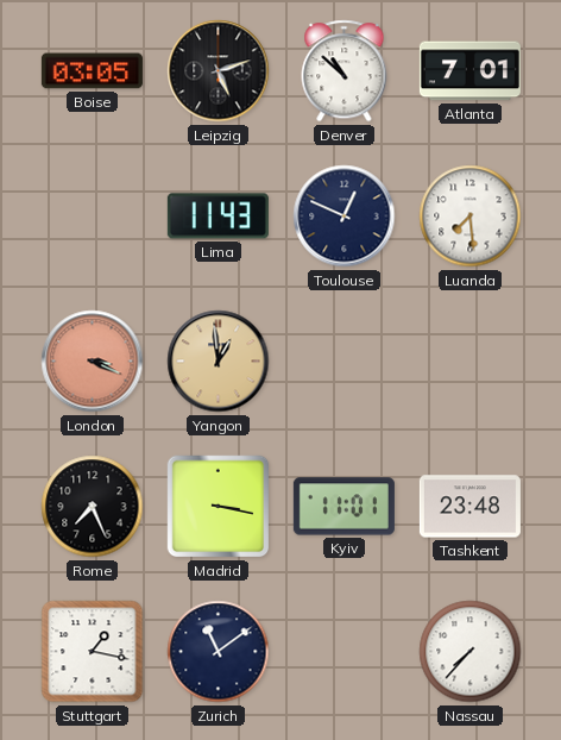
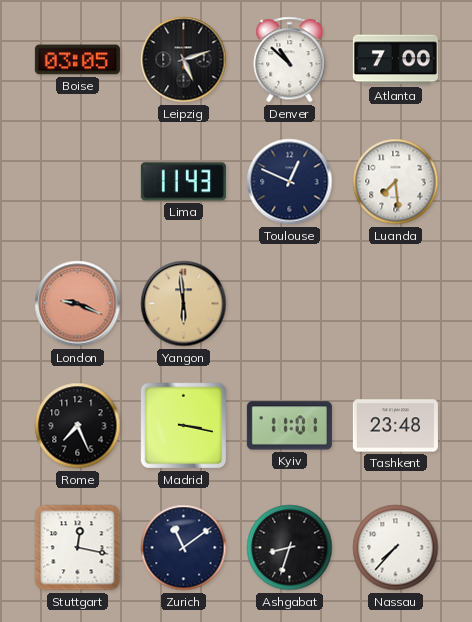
Atlanta: 7:01 -> 7:00 (395, 60)
London: 3:19 -> 9:19 (78, 304)
Yangon: 12:59 -> 5:59 (184, 304)
Stuttgart: 1:17 -> 12:17 (78, 548)
Ashgabat: none -> 8:33 (290, 548)
